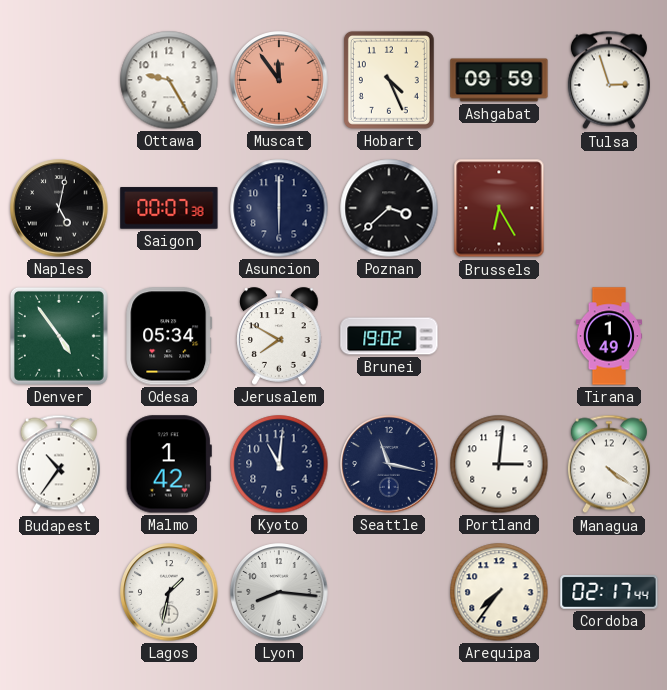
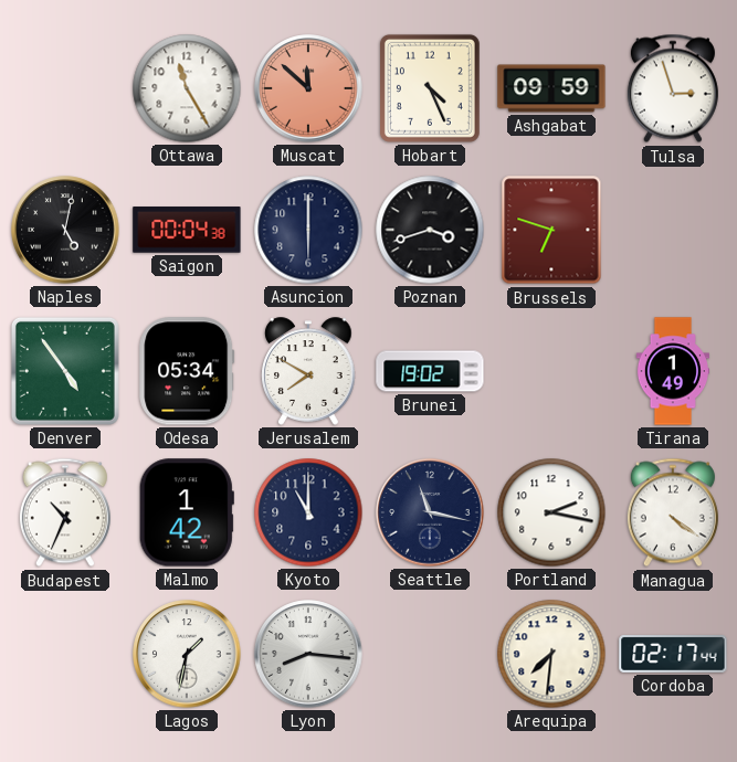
Ottawa: 9:25 -> 11:25 (187, 88)
Muscat: 11:54 -> 11:52 (308, 88)
Saigon: 00:07 -> 00:04 (187, 230)
Poznan: 3:38 -> 3:42 (430, 230)
Brussels: 6:25 -> 6:48 (551, 230)
Budapest: 10:36 -> 10:34 (65, 512)
Kyoto: 11:01 -> 11:00 (308, 512)
Portland: 3:01 -> 2:17 (551, 512)
Arequipa: 7:36 -> 7:31 (551, 654)
